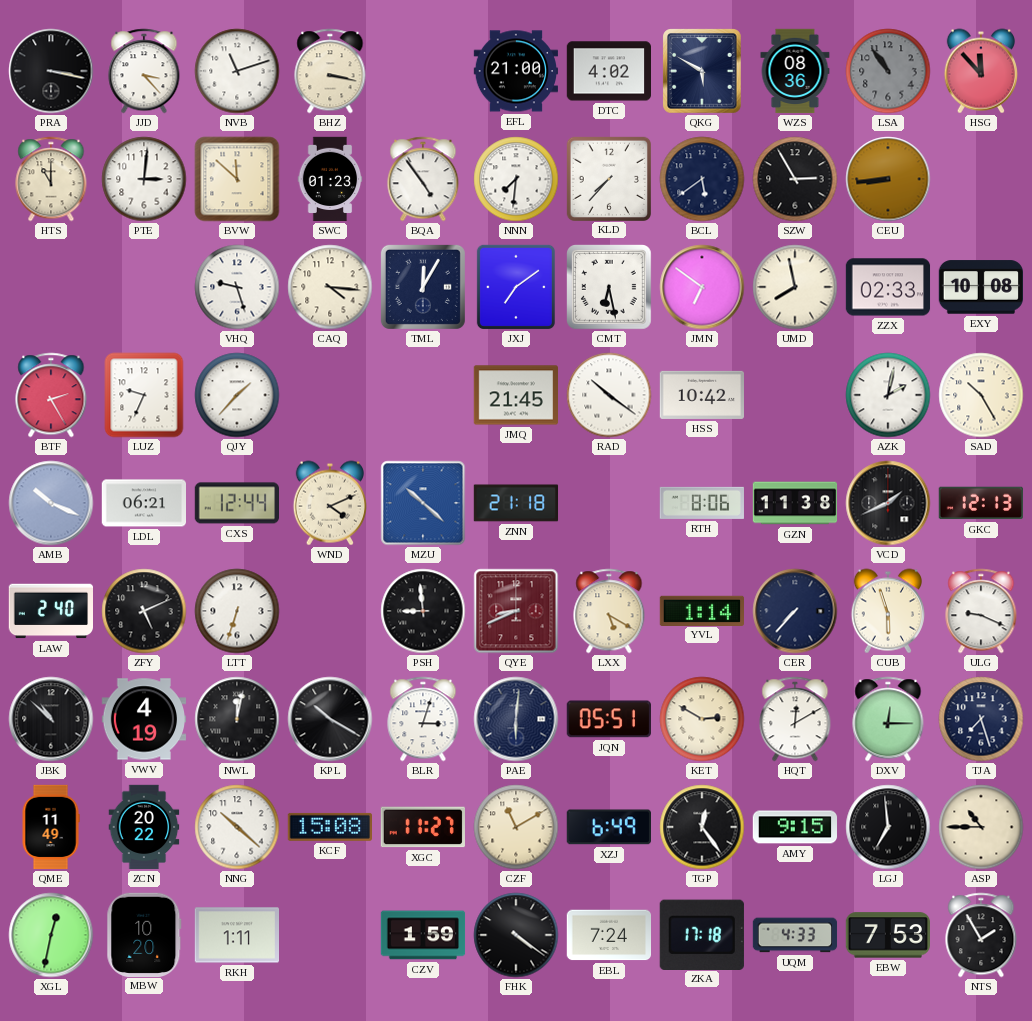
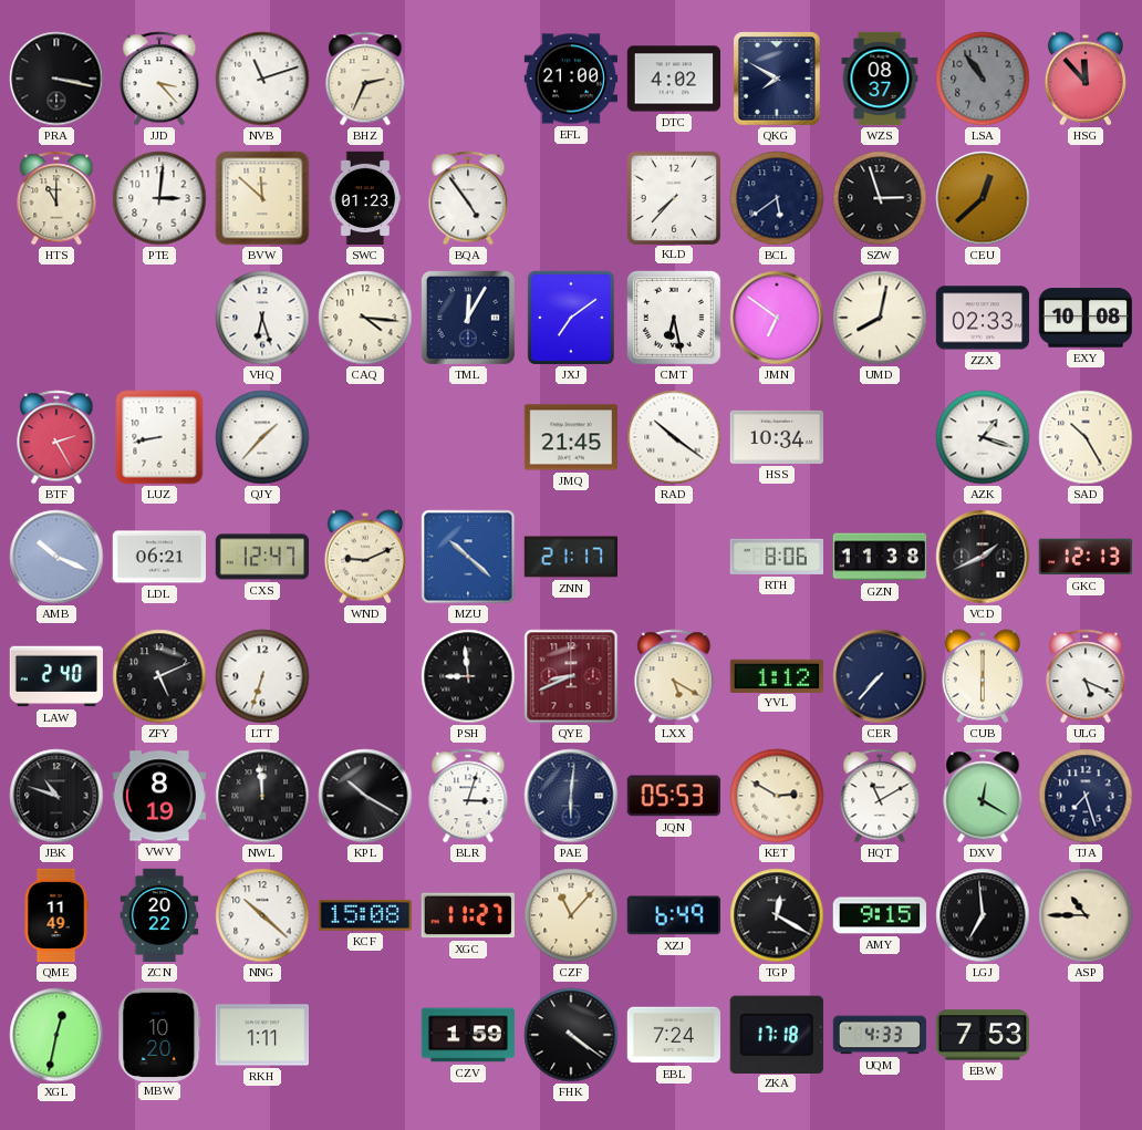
BHZ: 3:17 -> 2:34 (365, 79)
QKG: 5:50 -> 7:50 (777, 79)
WZS: 08:36 -> 08:37 (880, 79)
NNN: 7:31 -> none (516, 179)
SZW: 2:55 -> 2:57 (880, 198)
CEU: 8:44 -> 12:38 (983, 198)
VHQ: 9:27 -> 6:27 (262, 318)
UMD: 7:58 -> 8:02 (880, 318)
LUZ: 9:34 -> 8:43 (159, 437)
HSS: 10:42 -> 10:34 (776, 437)
AZK: 2:02 -> 1:18 (983, 437)
CXS: 12:44 -> 12:47 (261, 557)
WND: 4:11 -> 9:11 (364, 557)
ZNN: 21:18 -> 21:17 (571, 557)
YVL: 1:14 -> 1:12 (776, 675)
CUB: 5:57 -> 6:00 (982, 676)
ULG: 9:19 -> 5:19 (1086, 676)
JBK: 10:52 -> 10:48 (56, 796)
VWV: 4:19 -> 8:19 (159, 796)
NWL: 12:02 -> 11:59 (262, 796)
JQN: 05:51 -> 05:53 (674, 796)
HQT: 12:10 -> 11:10 (880, 796)
DXV: 12:15 -> 12:20 (983, 796)
CZF: 11:10 -> 11:07 (571, 915)
TGP: 12:24 -> 12:20 (777, 915)
NTS: 1:55 -> none (981, 935)
